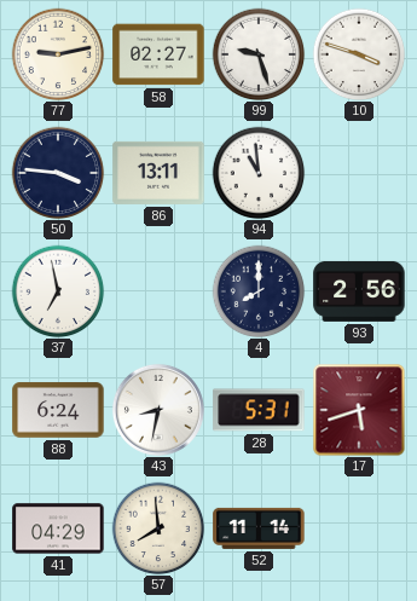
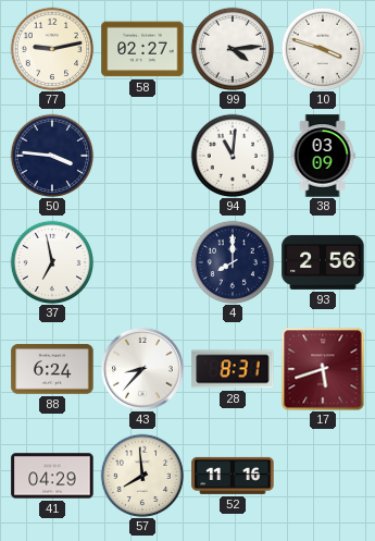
99: 9:27 -> 4:14 (233, 49)
86: 13:11 -> none (158, 173)
94: 10:59 -> 11:01 (233, 156)
38: none -> 03:09 (323, 156)
43: 8:32 -> 8:37 (142, 369)
28: 5:31 -> 8:31 (233, 369)
52: 11:14 -> 11:16 (233, 476)
